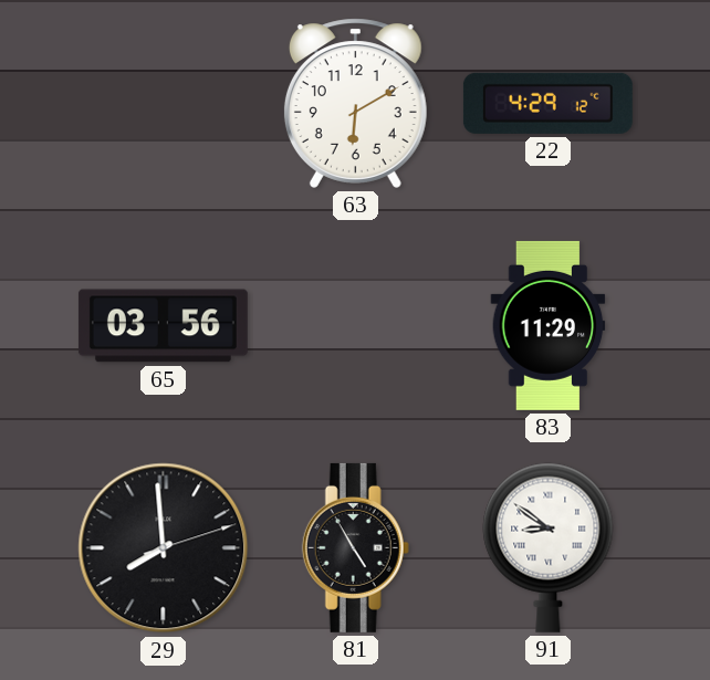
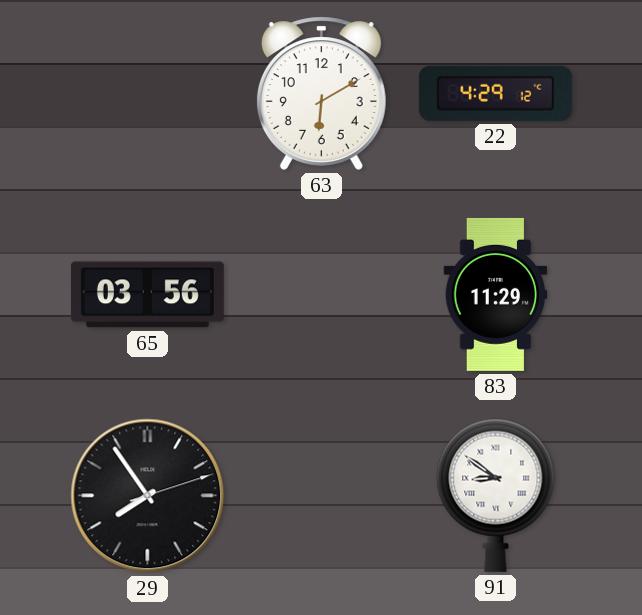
29: 7:59 -> 7:54 (148, 496)
81: 4:55 -> none (355, 547)
